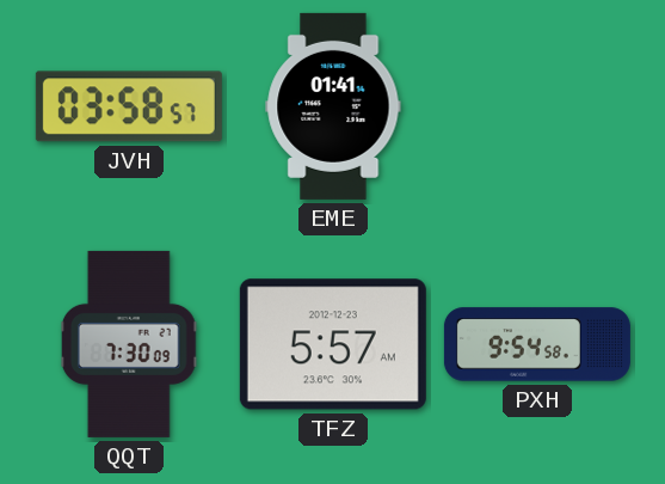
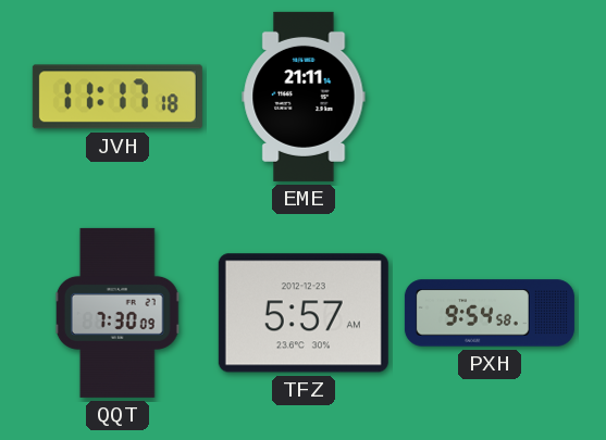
JVH: 03:58 -> 11:17 (118, 97)
EME: 01:41 -> 21:11 (304, 97)
